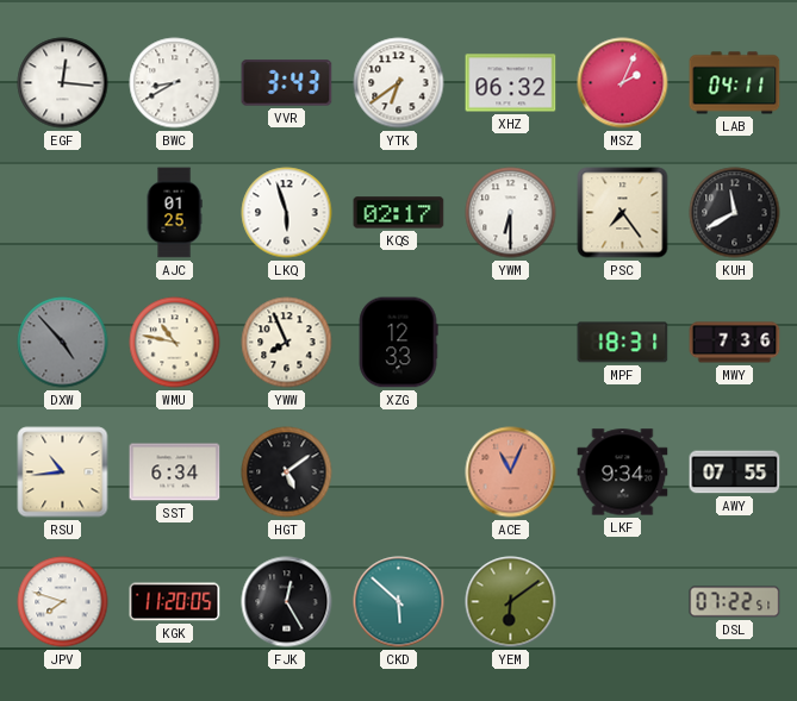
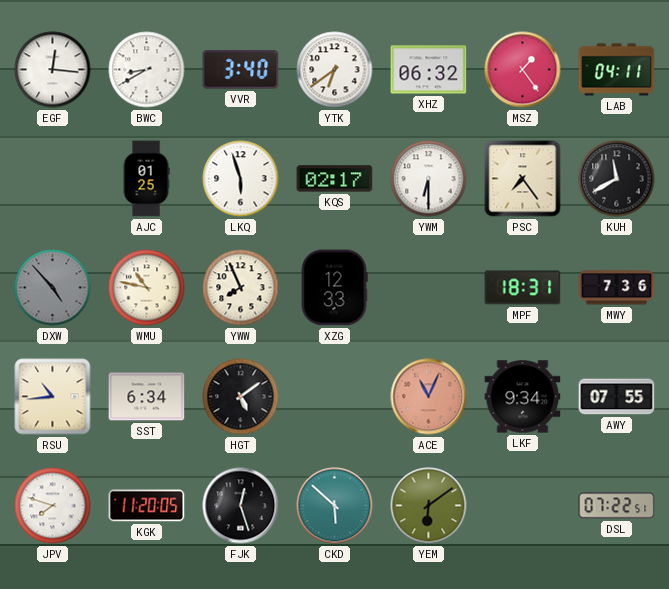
VVR: 3:43 -> 3:40 (241, 70)
MSZ: 2:04 -> 1:24 (523, 70)
FJK: 12:25 -> 12:27 (241, 506)
